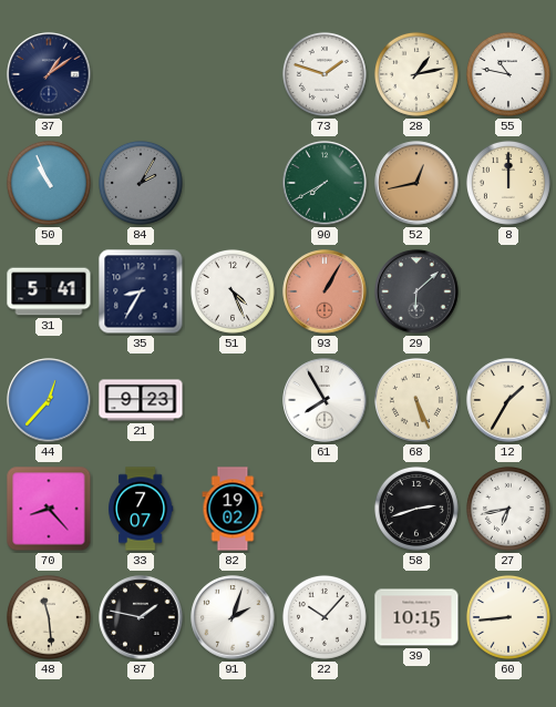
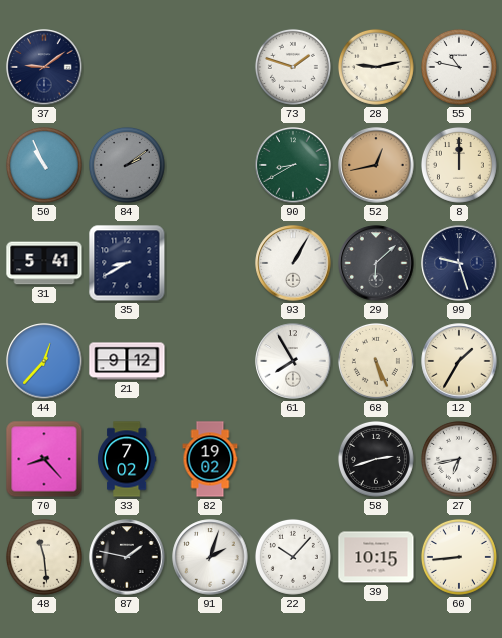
37: 1:09 -> 9:09 (44, 67)
28: 1:13 -> 9:13 (376, 67)
84: 2:05 -> 2:09 (127, 165)
90: 7:40 -> 8:40 (293, 165)
35: 8:35 -> 8:40 (127, 263)
51: 4:26 -> none (233, 291)
93 dial: salmon -> white (293, 263)
99: none -> 9:27 (459, 263)
21: 9:23 -> 9:12 (127, 361)
33: 7:07 -> 7:02 (127, 459)
